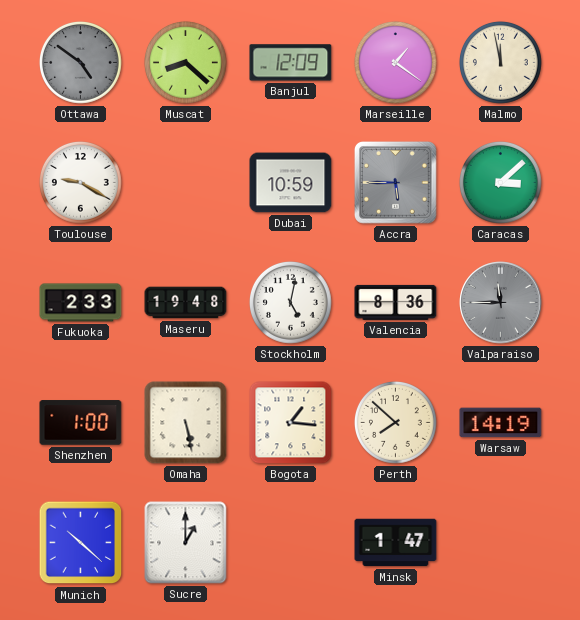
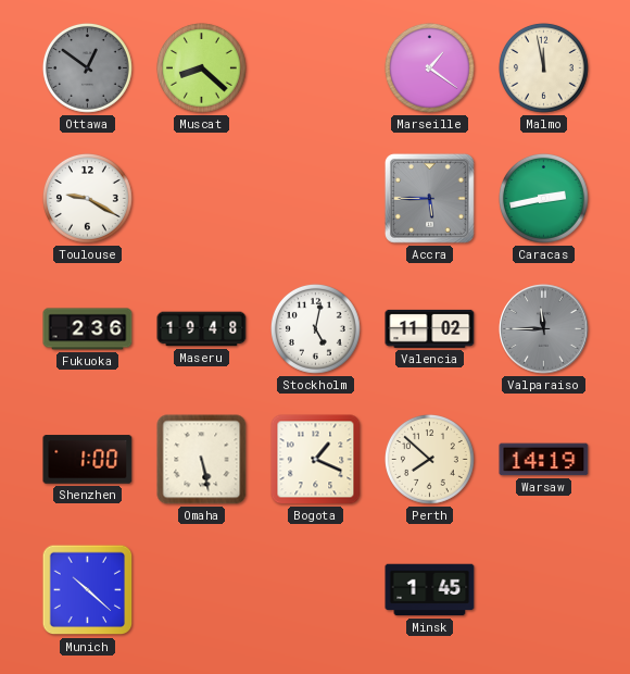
Ottawa: 4:51 -> 12:51 (87, 68)
Banjul: 12:09 -> none (291, 63)
Dubai: 10:59 -> none (291, 183)
Caracas: 3:08 -> 2:43 (543, 199)
Fukuoka: 2:33 -> 2:36 (88, 329)
Valencia: 8:36 -> 11:02 (430, 328)
Bogota: 1:16 -> 1:19 (316, 460)
Sucre: 1:00 -> none (186, 543)
Minsk: 1:47 -> 1:45 (430, 590)
